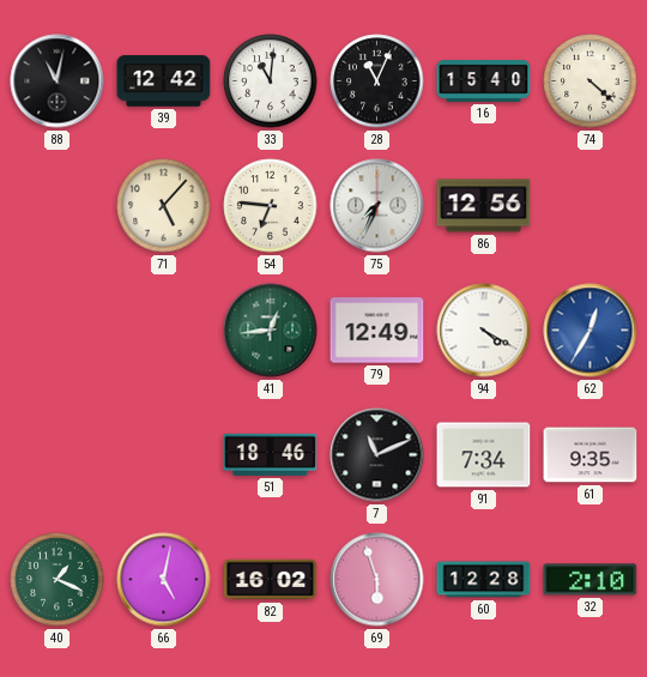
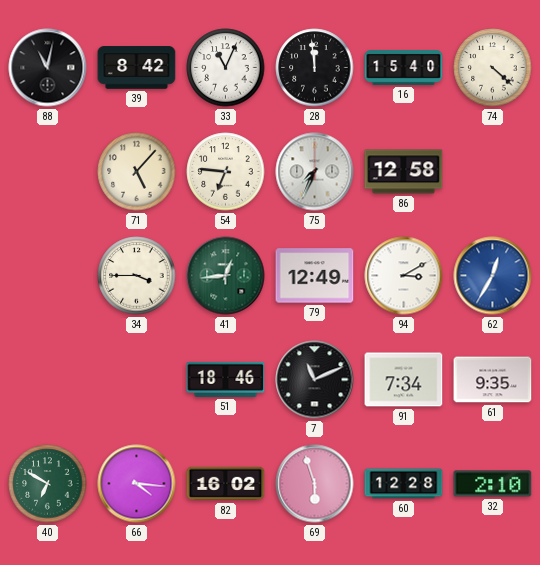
39: 12:42 -> 8:42 (137, 68)
33: 11:01 -> 11:04 (226, 68)
28: 11:04 -> 11:59 (315, 68)
86: 12:56 -> 12:58 (404, 172)
34: none -> 3:45 (137, 276)
94: 4:20 -> 3:10 (404, 276)
40: 1:19 -> 6:50 (48, 484)
66: 5:02 -> 4:16 (137, 484)
